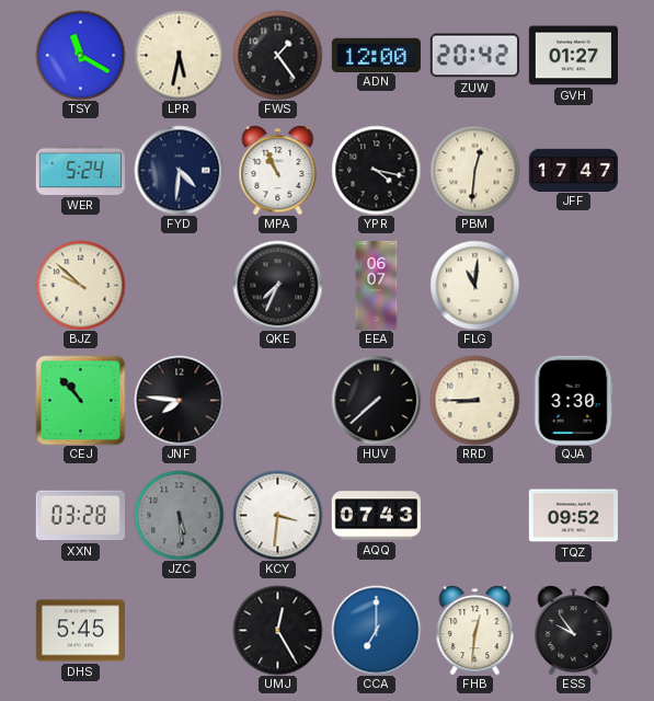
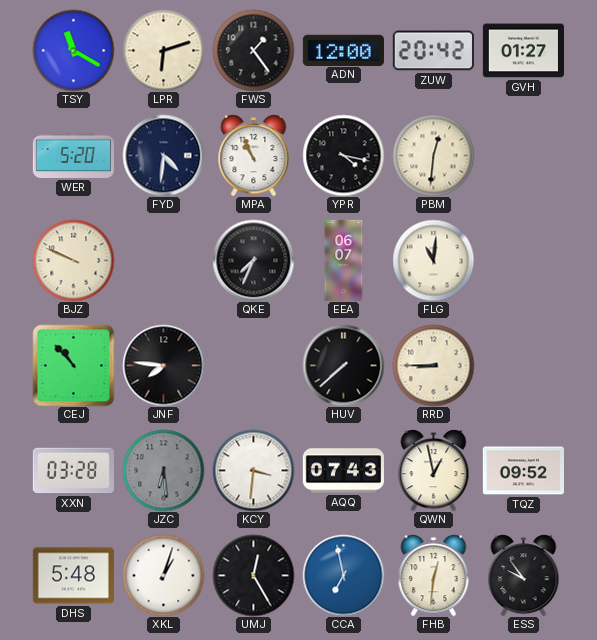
LPR: 5:32 -> 6:12 (163, 50)
WER: 5:24 -> 5:20 (73, 155)
JFF: 17:47 -> none (573, 170)
BJZ: 9:52 -> 9:49 (73, 260)
QJA: 3:30 -> none (574, 400)
JZC: 5:29 -> 6:29 (163, 470)
QWN: none -> 12:58 (434, 470)
DHS: 5:45 -> 5:48 (73, 576)
XKL: none -> 1:03 (163, 575)
CCA: 7:00 -> 6:58 (343, 575)
